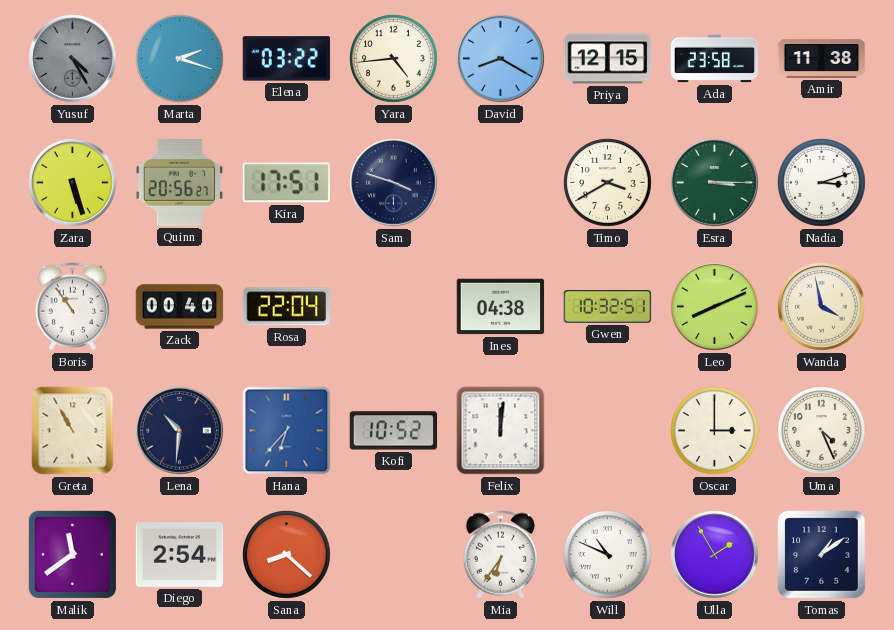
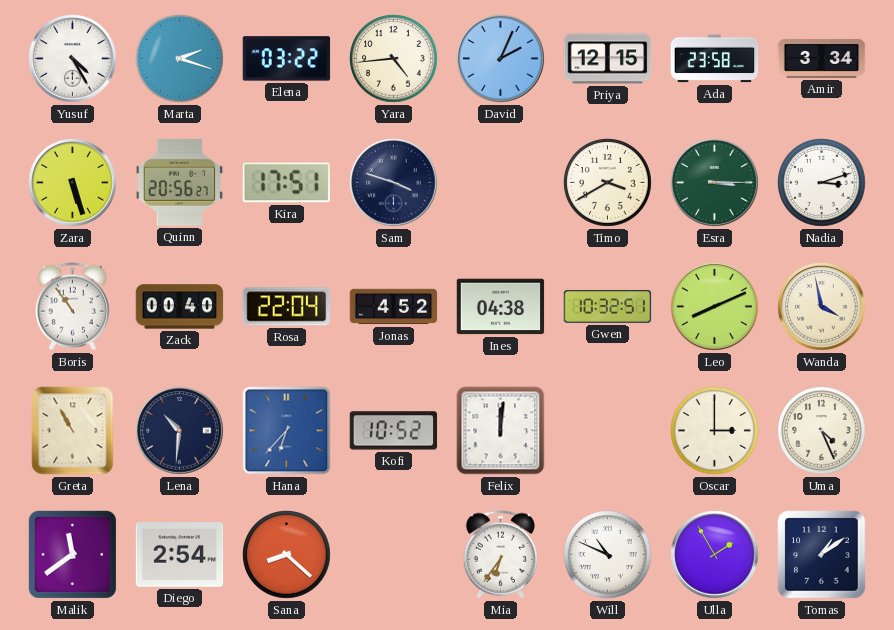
Yusuf dial: grey -> white (73, 59)
David: 8:20 -> 2:04 (501, 59)
Amir: 11:38 -> 3:34 (822, 58)
Jonas: none -> 4:52 (394, 307)
